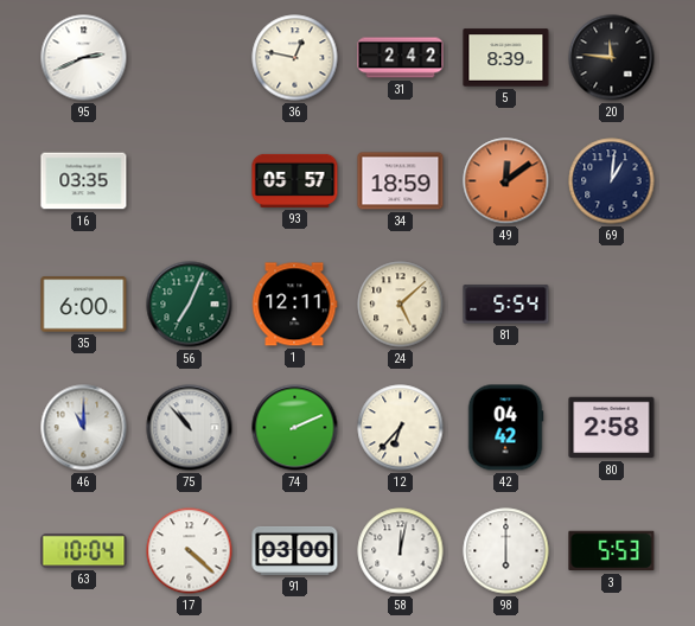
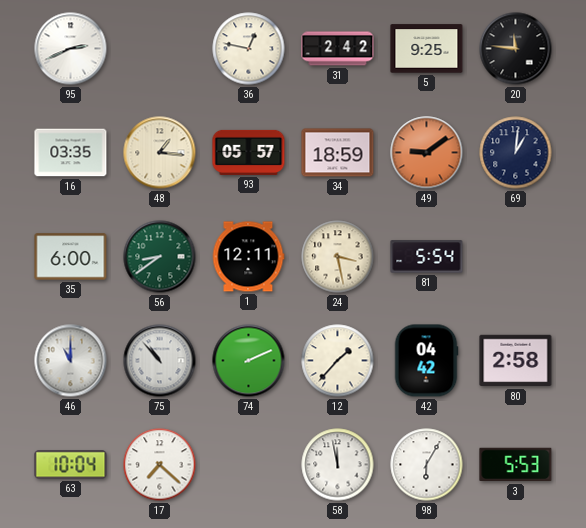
5: 8:39 -> 9:25 (427, 49)
48: none -> 1:16 (160, 153)
49: 12:09 -> 9:09 (427, 153)
56: 7:04 -> 8:39 (160, 257)
24: 5:08 -> 3:28 (338, 257)
12: 6:37 -> 1:37 (338, 361)
17: 4:22 -> 7:22 (160, 465)
91: 03:00 -> none (295, 550)
58: 12:02 -> 11:58 (338, 465)
98: 6:00 -> 6:05 (427, 465)
